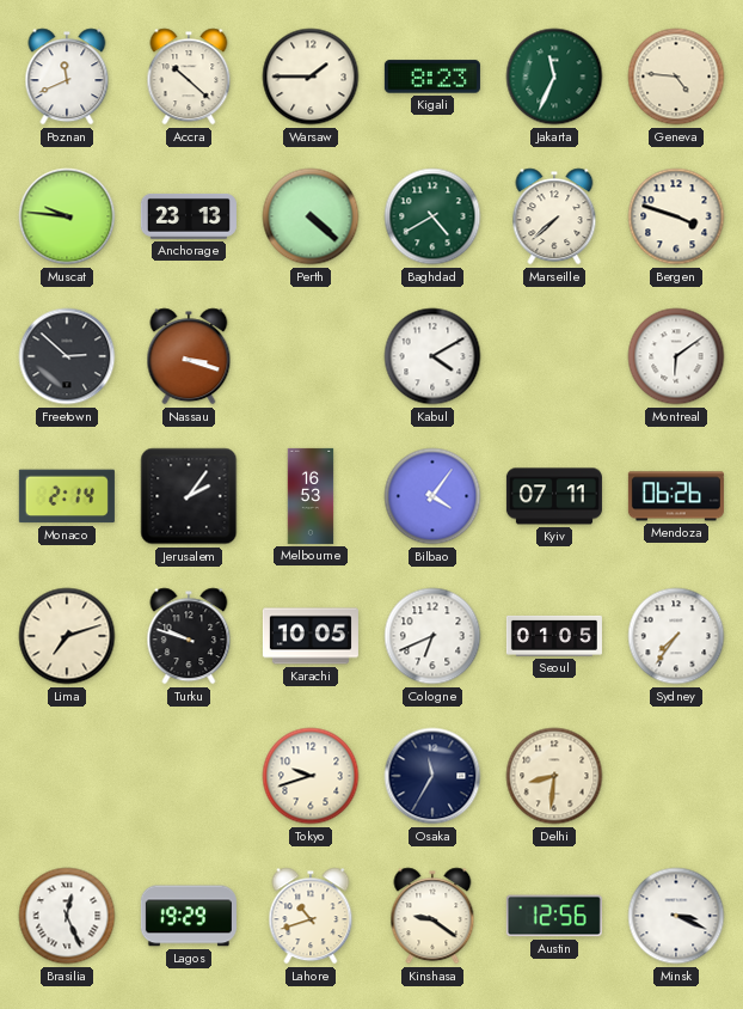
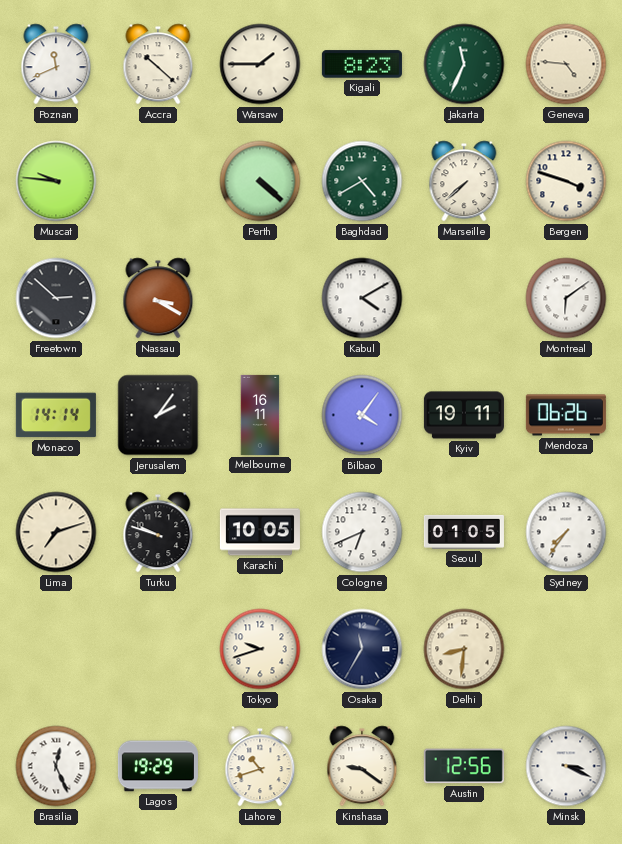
Anchorage: 23:13 -> none (189, 216)
Nassau: 3:18 -> 3:20 (158, 298)
Monaco: 2:14 -> 14:14 (56, 415)
Melbourne: 16:53 -> 16:11 (260, 415)
Kyiv: 07:11 -> 19:11 (464, 415)
